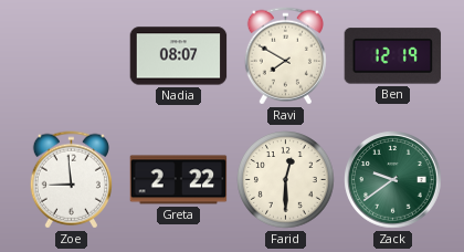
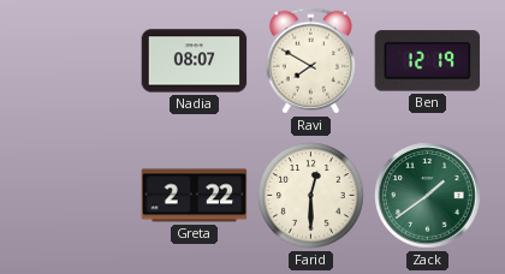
Zoe: 8:59 -> none (71, 180)
Zack: 9:39 -> 1:39 (428, 196)
